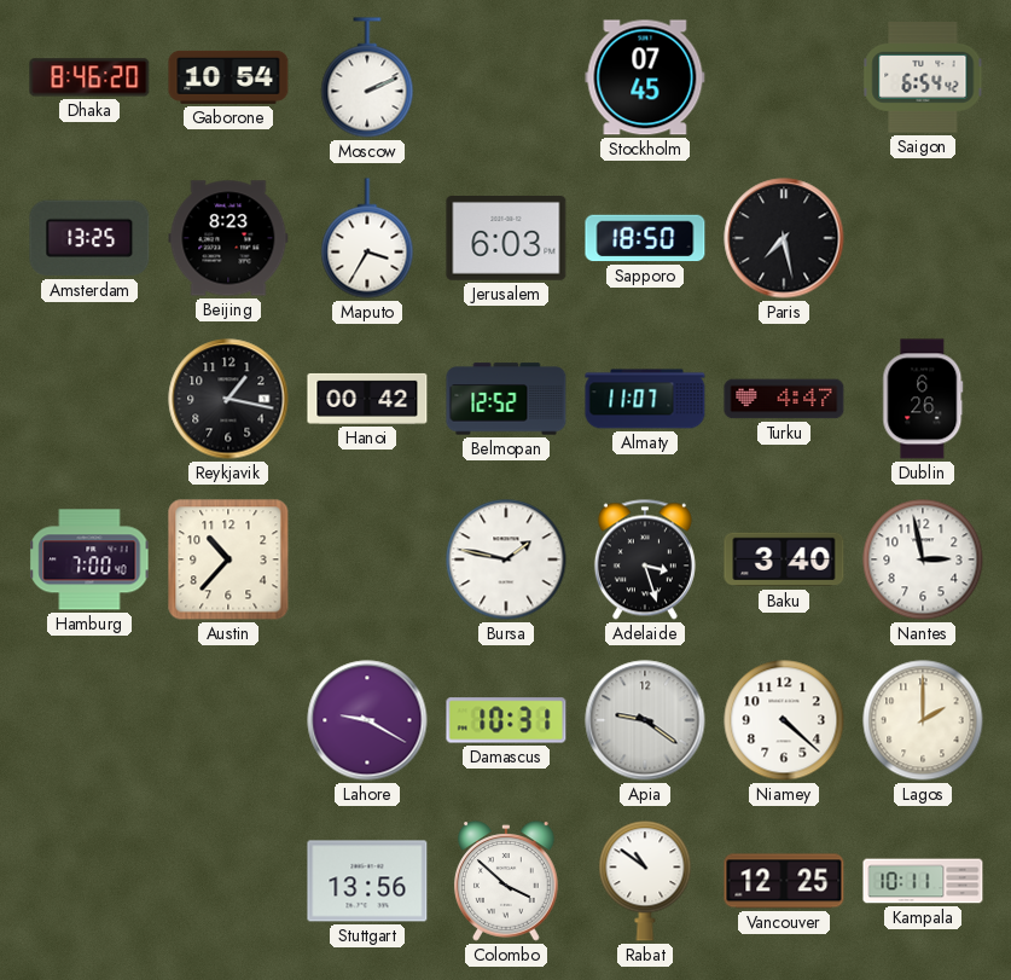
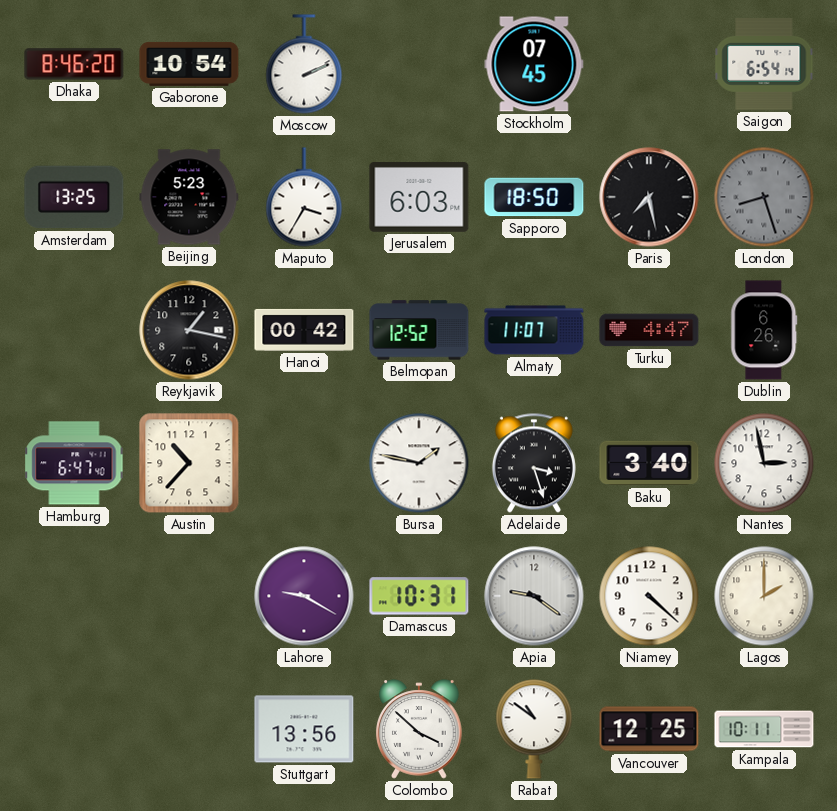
Saigon: 6:54:42 -> 6:54:14 (764, 65)
Beijing: 8:23 -> 5:23 (189, 197)
London: none -> 8:27 (764, 197)
Hamburg: 7:00 -> 6:47 (74, 463)
